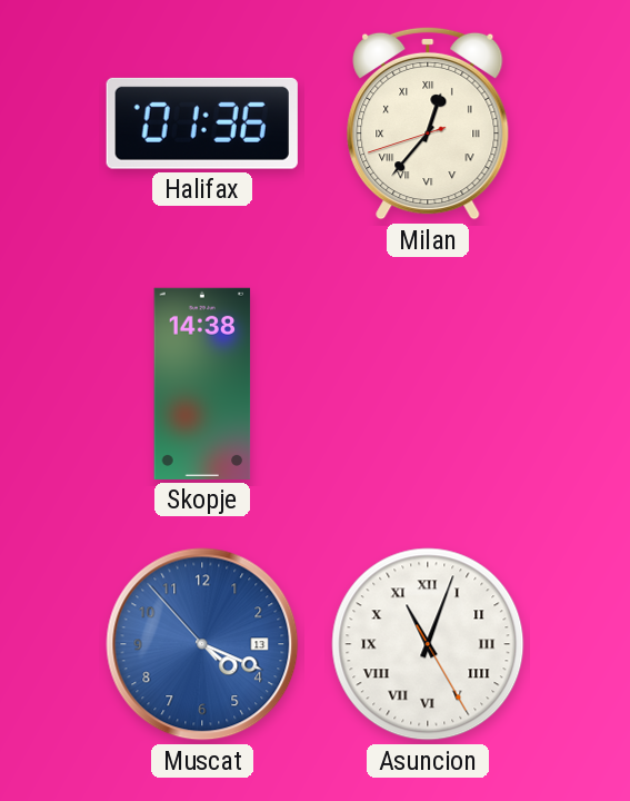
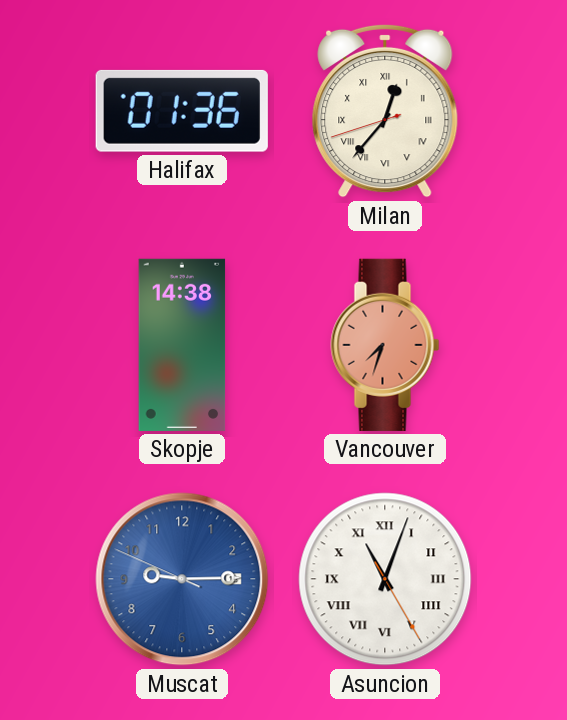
Vancouver: none -> 7:33 (385, 345)
Muscat: 4:18 -> 9:14 (182, 579)
